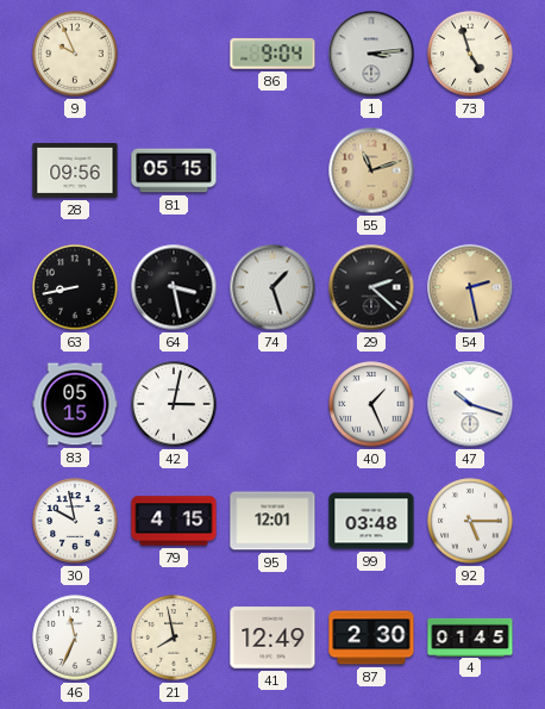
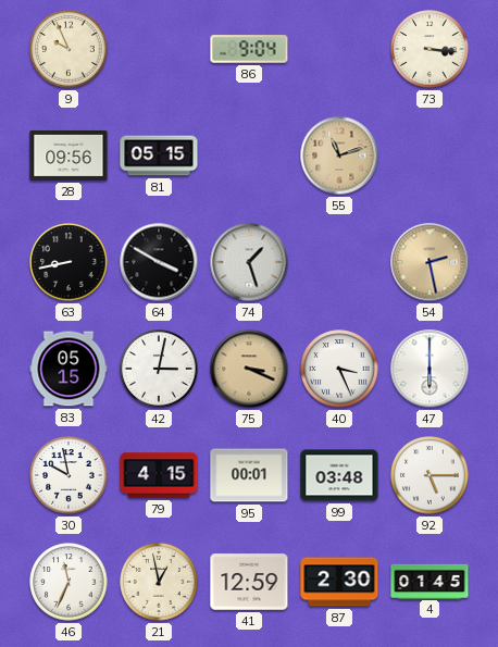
1: 3:14 -> none (371, 54)
73: 4:57 -> 3:16 (429, 49)
64: 3:28 -> 3:50 (159, 262)
29: 2:22 -> none (371, 287)
75: none -> 3:19 (249, 369)
40: 1:26 -> 3:26 (339, 369)
47: 10:18 -> 6:00 (429, 369)
95: 12:01 -> 00:01 (249, 475)
21: 7:58 -> 12:58 (159, 582)
41: 12:49 -> 12:59 (249, 582)
